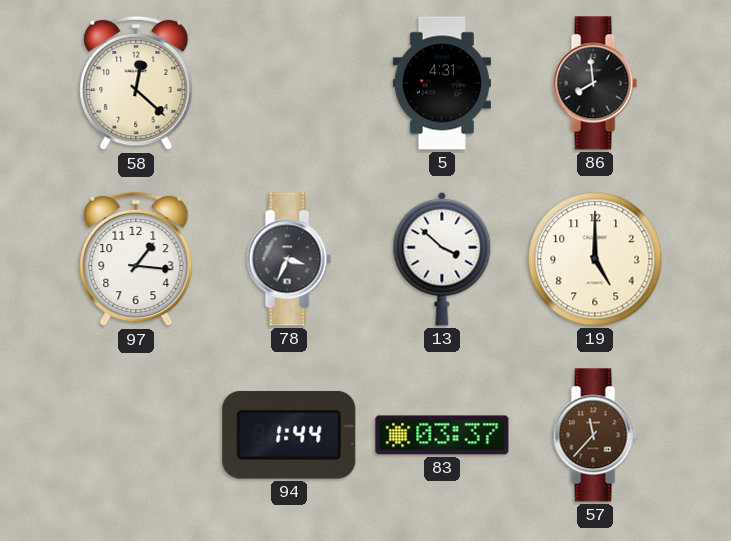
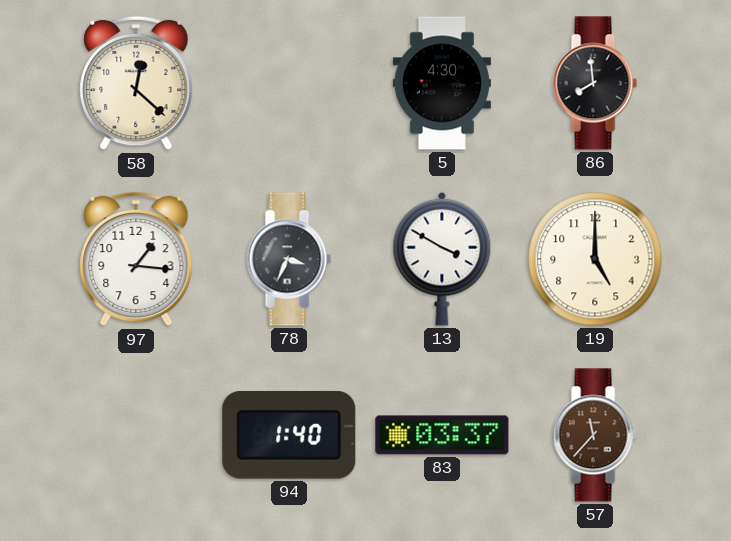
5: 4:31 -> 4:30 (442, 83)
13: 3:52 -> 3:50 (442, 259)
94: 1:44 -> 1:40 (289, 435)
